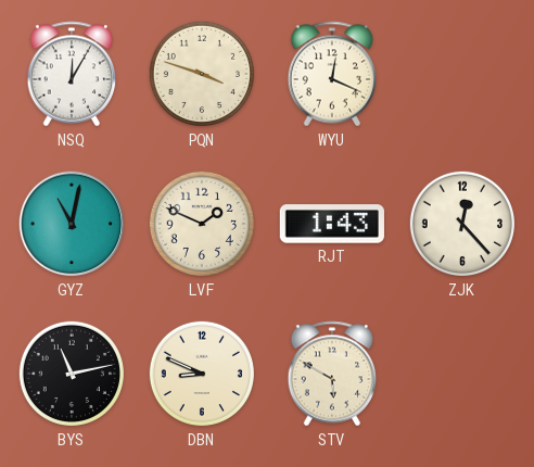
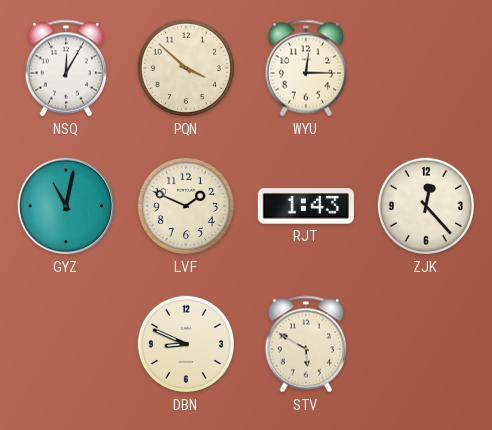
PQN: 3:48 -> 3:52 (186, 68)
WYU: 12:19 -> 12:15 (306, 68)
BYS: 11:13 -> none (72, 374)
